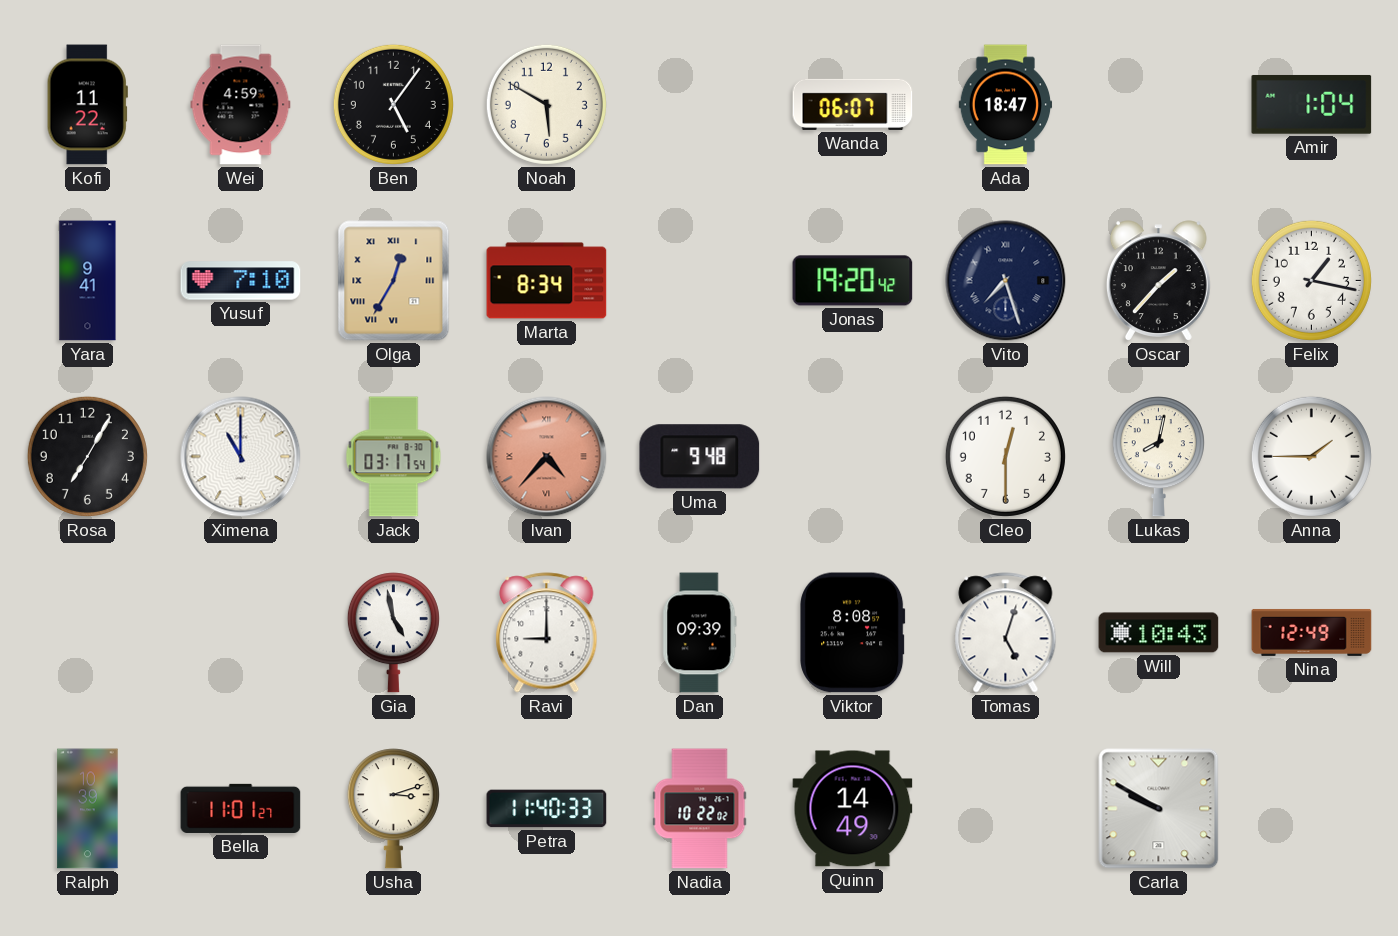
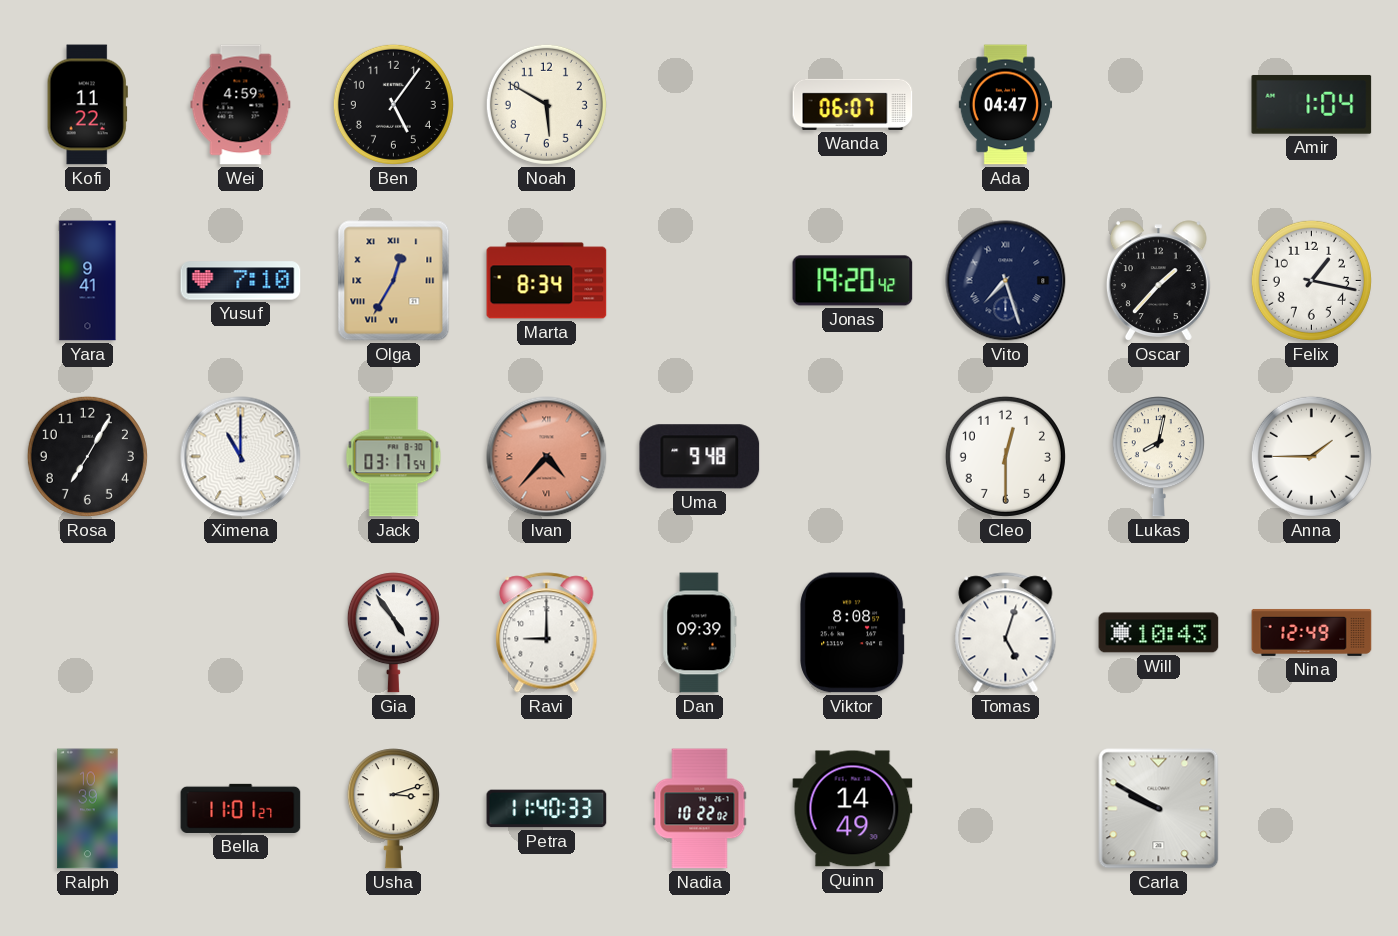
Ada: 18:47 -> 04:47 (1006, 105)
Gia: 4:58 -> 4:54 (393, 633)
